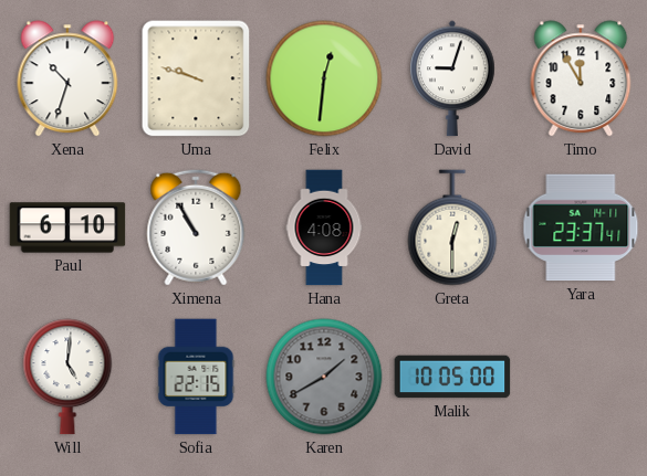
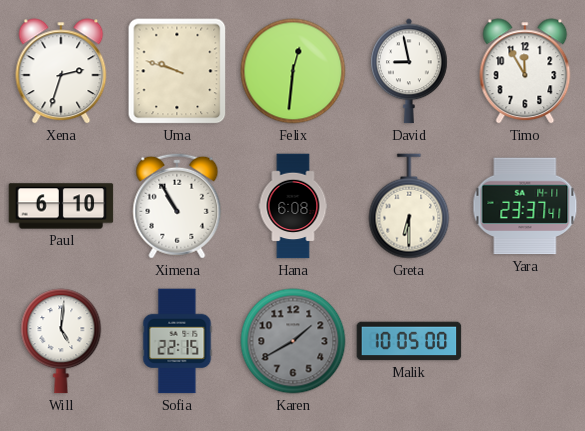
Xena: 10:33 -> 2:33 (61, 71)
David: 9:03 -> 8:58 (409, 71)
Hana: 4:08 -> 6:08 (293, 206)
Greta: 12:30 -> 6:30 (409, 206)
